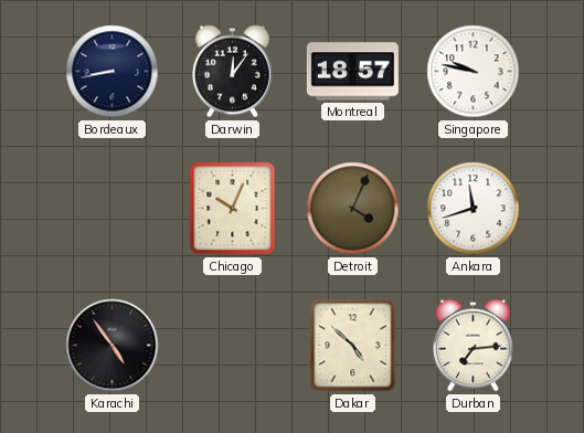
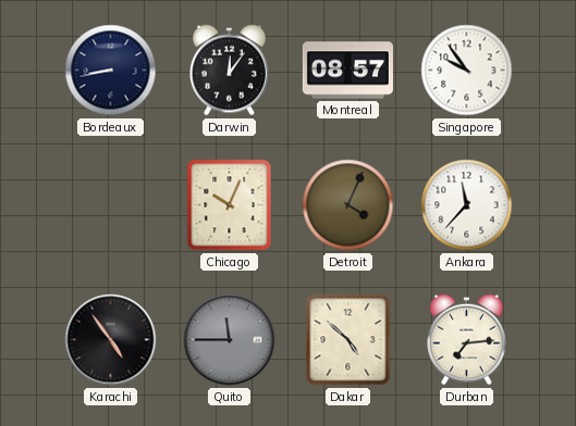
Montreal: 18:57 -> 08:57 (347, 71)
Singapore: 9:47 -> 9:54 (467, 71)
Ankara: 11:42 -> 11:37 (467, 205)
Quito: none -> 11:45 (230, 340)
